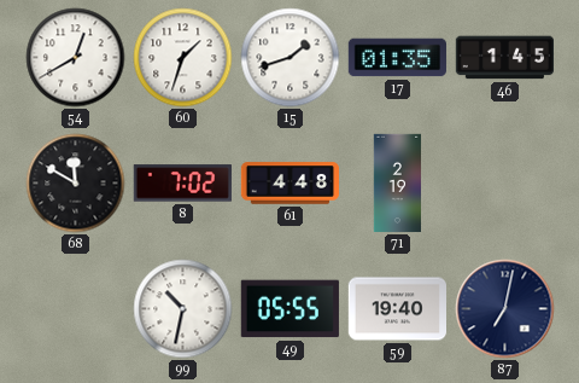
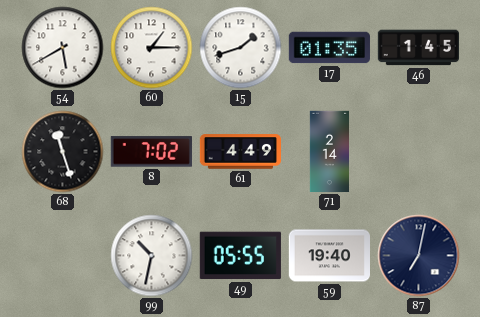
54: 12:40 -> 5:40 (63, 48)
60: 1:33 -> 1:15 (152, 48)
68: 11:50 -> 11:27 (63, 152)
61: 4:48 -> 4:49 (240, 152)
71: 2:19 -> 2:14 (329, 152)
